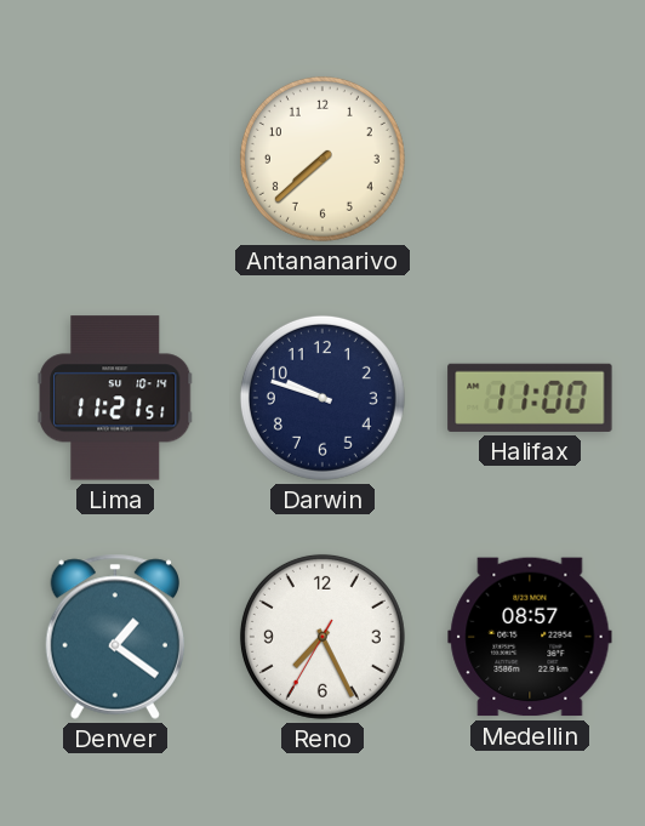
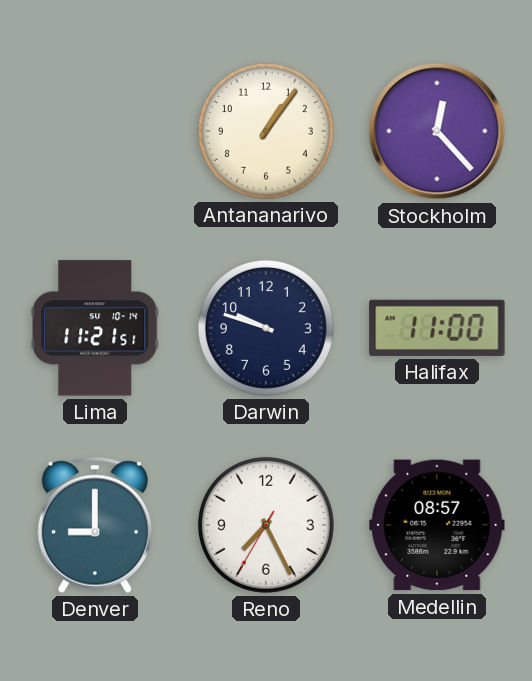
Antananarivo: 7:38 -> 1:06 (266, 131)
Stockholm: none -> 12:23 (437, 131)
Denver: 1:21 -> 9:00 (94, 525)
